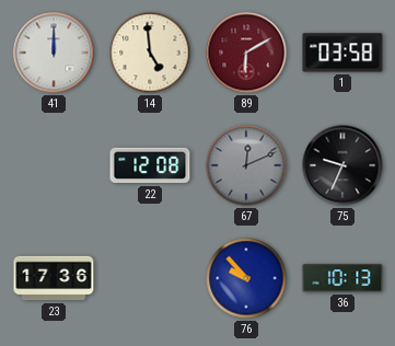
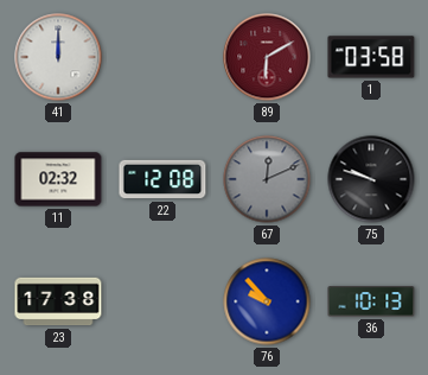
14: 4:59 -> none (150, 53)
11: none -> 02:32 (58, 179)
75: 9:34 -> 9:48 (371, 179)
23: 17:36 -> 17:38 (58, 301)
